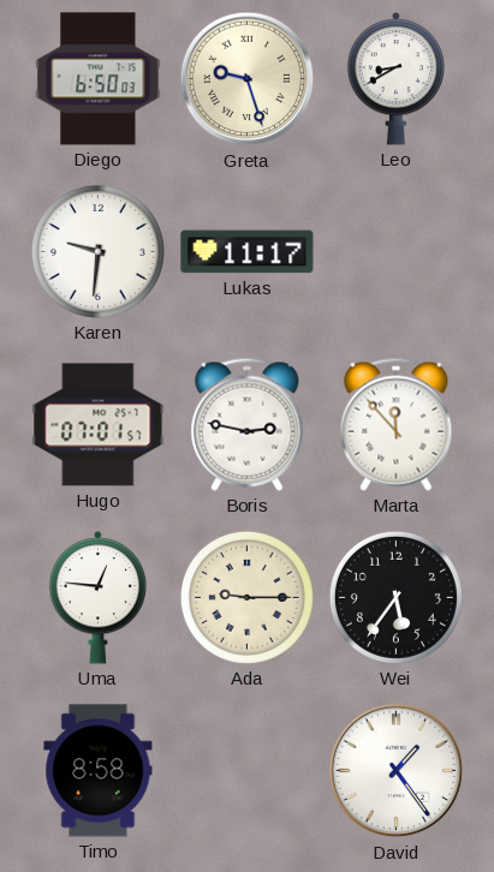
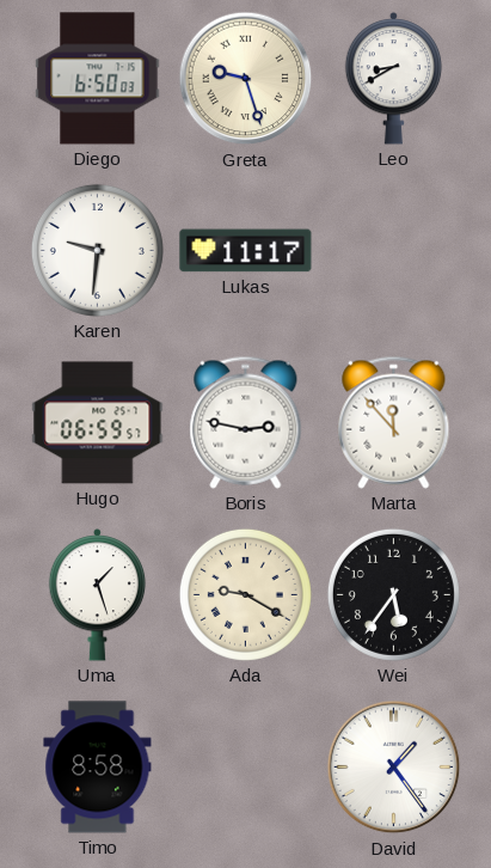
Hugo: 07:01 -> 06:59 (98, 423)
Uma: 12:46 -> 1:27 (98, 595)
Ada: 9:15 -> 9:20 (245, 594)
